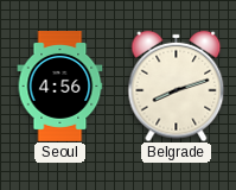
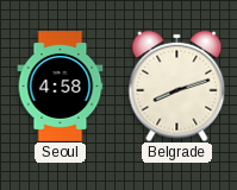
Seoul: 4:56 -> 4:58 (61, 87)
